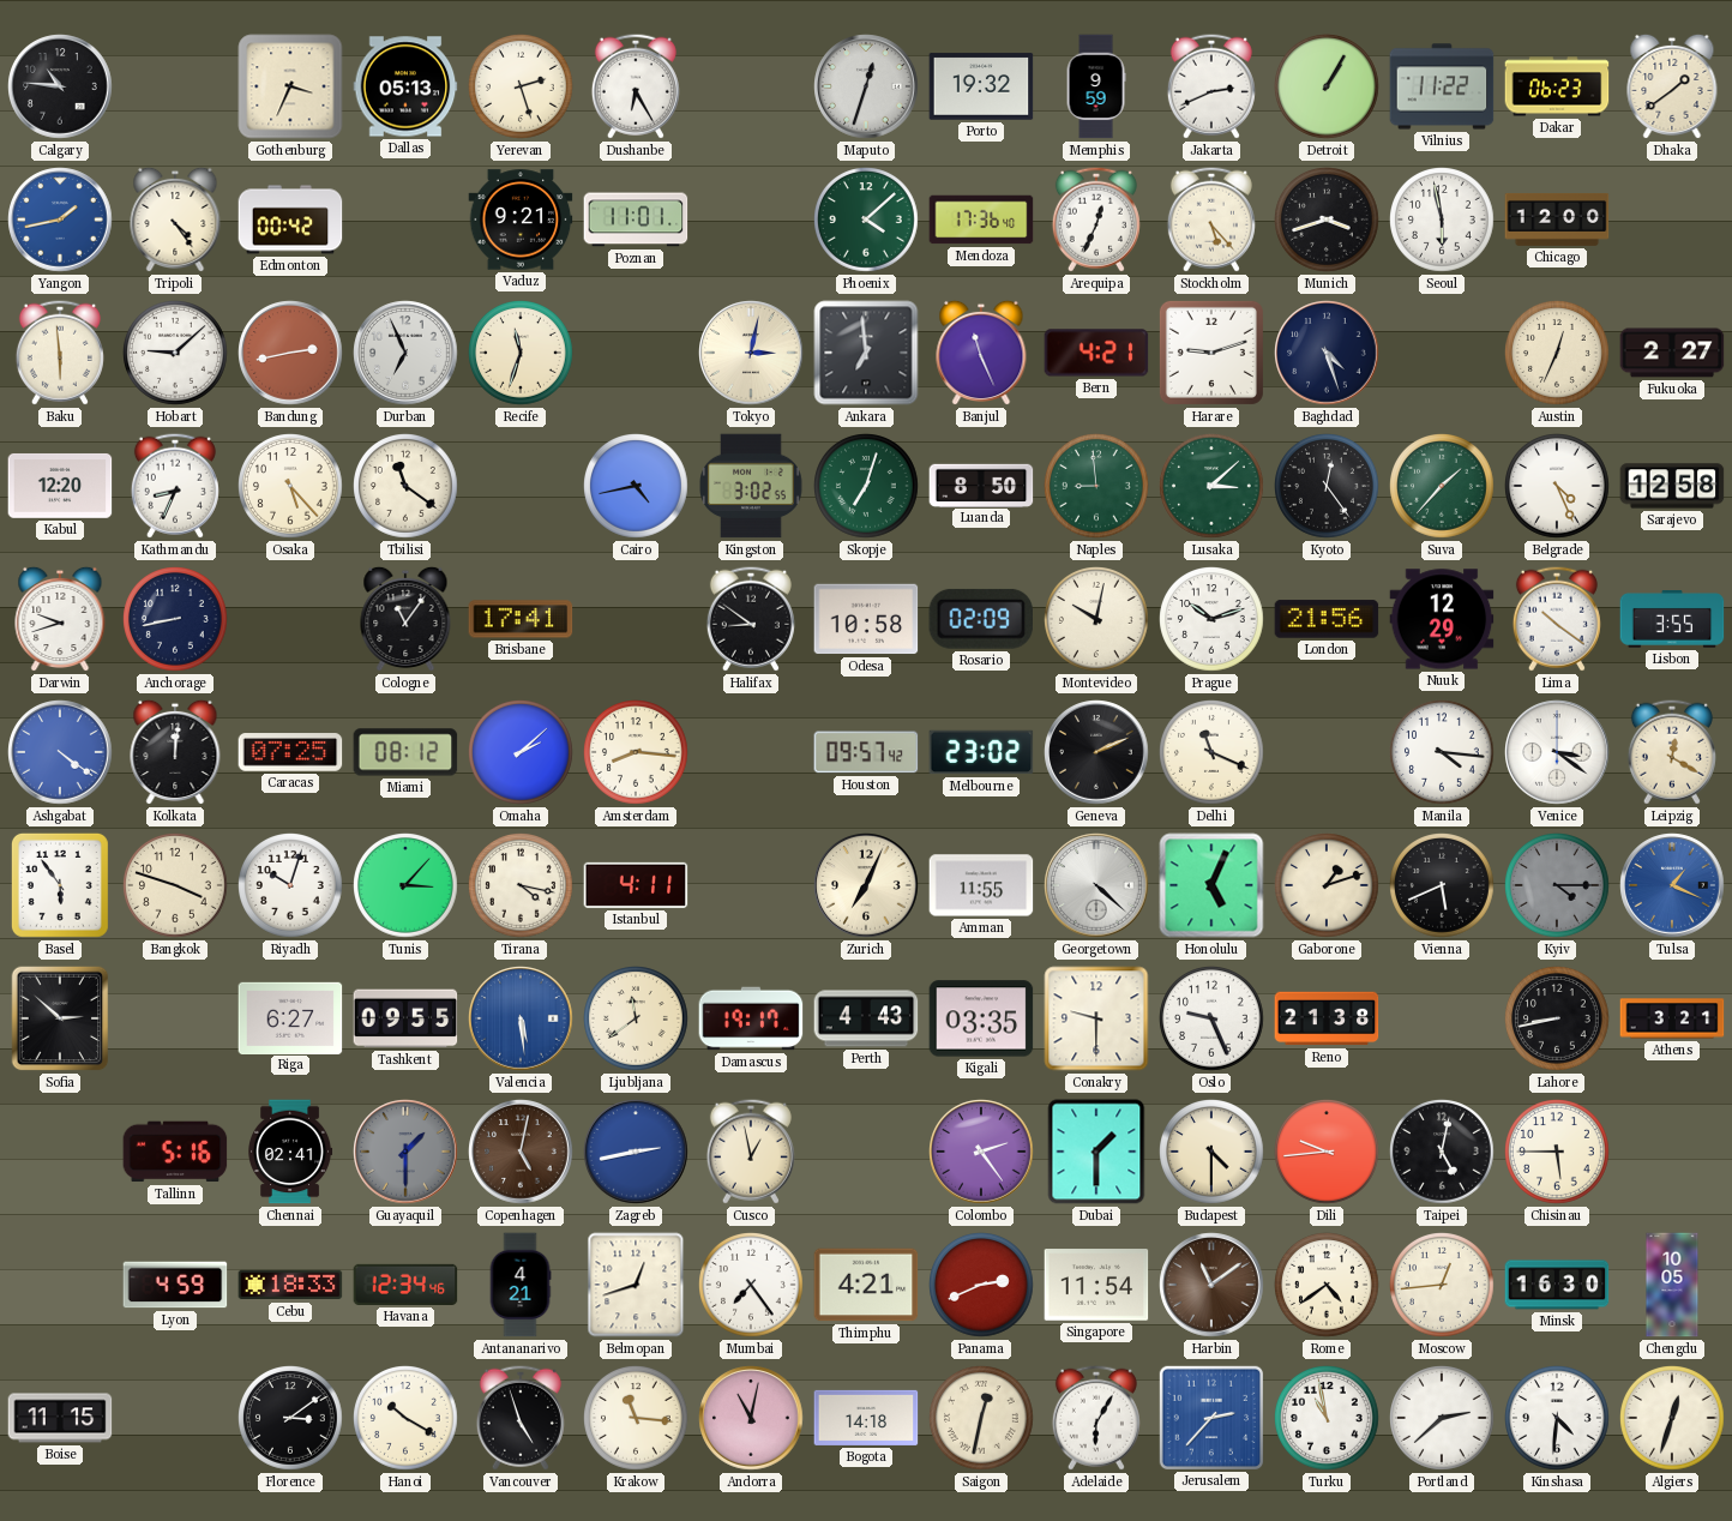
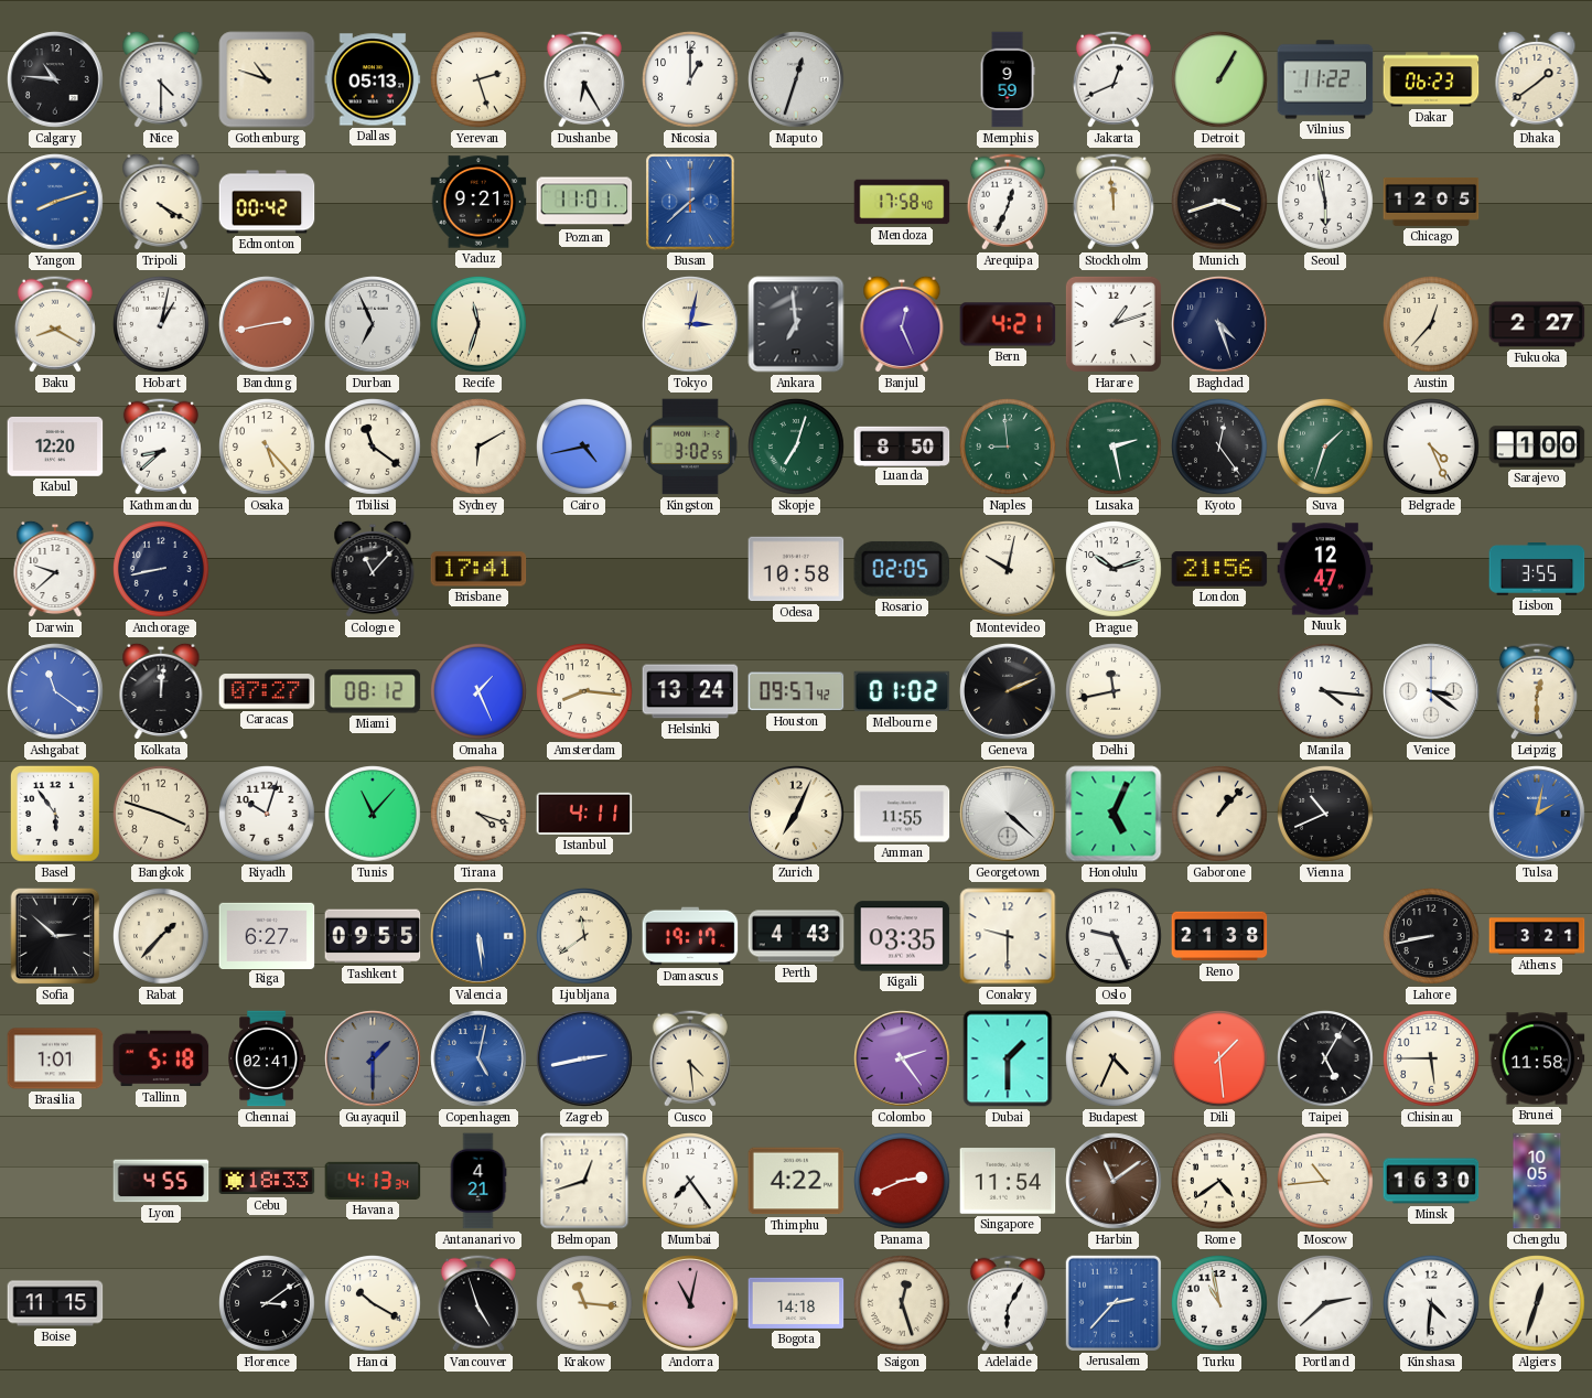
Nice: none -> 4:30 (161, 79)
Gothenburg: 3:34 -> 10:48 (267, 79)
Nicosia: none -> 1:00 (691, 80)
Porto: 19:32 -> none (981, 86)
Jakarta: 2:41 -> 12:41 (1114, 79)
Yangon: 1:43 -> 8:12 (55, 202)
Tripoli: 4:24 -> 4:20 (161, 202)
Busan: none -> 7:38 (690, 202)
Phoenix: 4:08 -> none (867, 221)
Mendoza: 17:36 -> 17:58 (902, 202)
Stockholm: 5:23 -> 11:59 (1114, 202)
Chicago: 12:00 -> 12:05 (1431, 202)
Baku: 5:59 -> 8:20 (55, 324)
Hobart: 9:08 -> 1:02 (162, 325)
Banjul: 11:26 -> 12:26 (902, 324)
Harare: 9:12 -> 1:12 (1114, 324)
Austin: 12:34 -> 12:37 (1432, 325)
Kathmandu: 8:34 -> 8:38 (161, 447)
Sydney: none -> 6:10 (480, 448)
Lusaka: 3:08 -> 2:28 (1115, 448)
Suva: 1:37 -> 1:33 (1326, 448)
Sarajevo: 12:58 -> 1:00 (1537, 447)
Darwin: 9:42 -> 9:38 (55, 569)
Cologne: 11:06 -> 11:07 (373, 569)
Halifax: 8:51 -> none (751, 619)
Rosario: 02:09 -> 02:05 (902, 569)
Nuuk: 12:29 -> 12:47 (1325, 569)
Lima: 10:21 -> none (1557, 619)
Ashgabat: 4:21 -> 11:21 (55, 691)
Caracas: 07:25 -> 07:27 (267, 691)
Omaha: 2:08 -> 1:26 (480, 692)
Helsinki: none -> 13:24 (690, 691)
Melbourne: 23:02 -> 01:02 (902, 691)
Delhi: 11:19 -> 11:43 (1115, 692)
Leipzig: 12:20 -> 12:30 (1537, 691)
Tunis: 3:07 -> 11:07 (374, 815)
Tirana: 4:17 -> 4:18 (480, 815)
Gaborone: 1:12 -> 1:07 (1220, 815)
Vienna: 5:41 -> 10:41 (1326, 815)
Kyiv: 4:15 -> none (1558, 886)
Tulsa: 1:19 -> 2:02 (1537, 814)
Rabat: none -> 1:37 (162, 937)
Brasilia: none -> 1:01 (55, 1058)
Tallinn: 5:16 -> 5:18 (161, 1058)
Copenhagen dial: brown -> blue (478, 1058)
Cusco: 12:58 -> 4:29 (690, 1058)
Budapest: 4:30 -> 4:34 (1115, 1060)
Dili: 9:44 -> 1:29 (1220, 1060)
Taipei: 5:02 -> 5:05 (1326, 1060)
Brunei: none -> 11:58 (1537, 1058)
Lyon: 4:59 -> 4:55 (161, 1181)
Havana: 12:34 -> 4:13 (373, 1181)
Thimphu: 4:21 -> 4:22 (796, 1181)
Moscow: 12:44 -> 10:44 (1326, 1182)
Saigon: 12:32 -> 12:27 (903, 1304)
